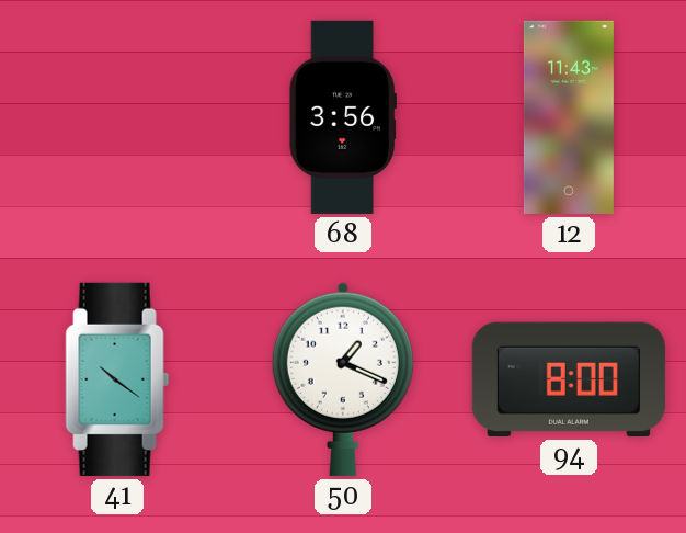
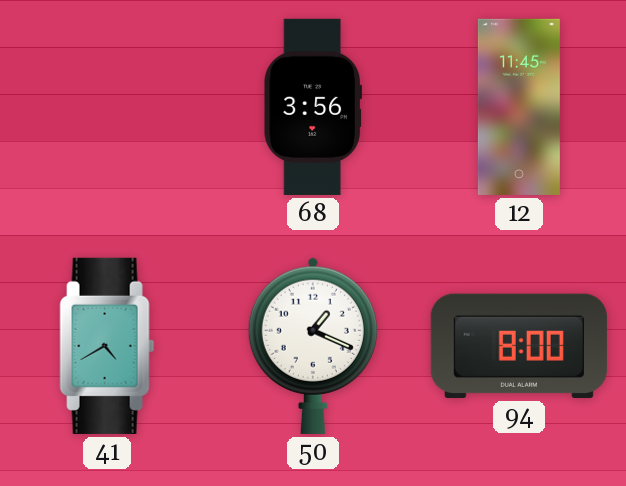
12: 11:43 -> 11:45 (519, 107)
41: 10:21 -> 4:40 (107, 346)
